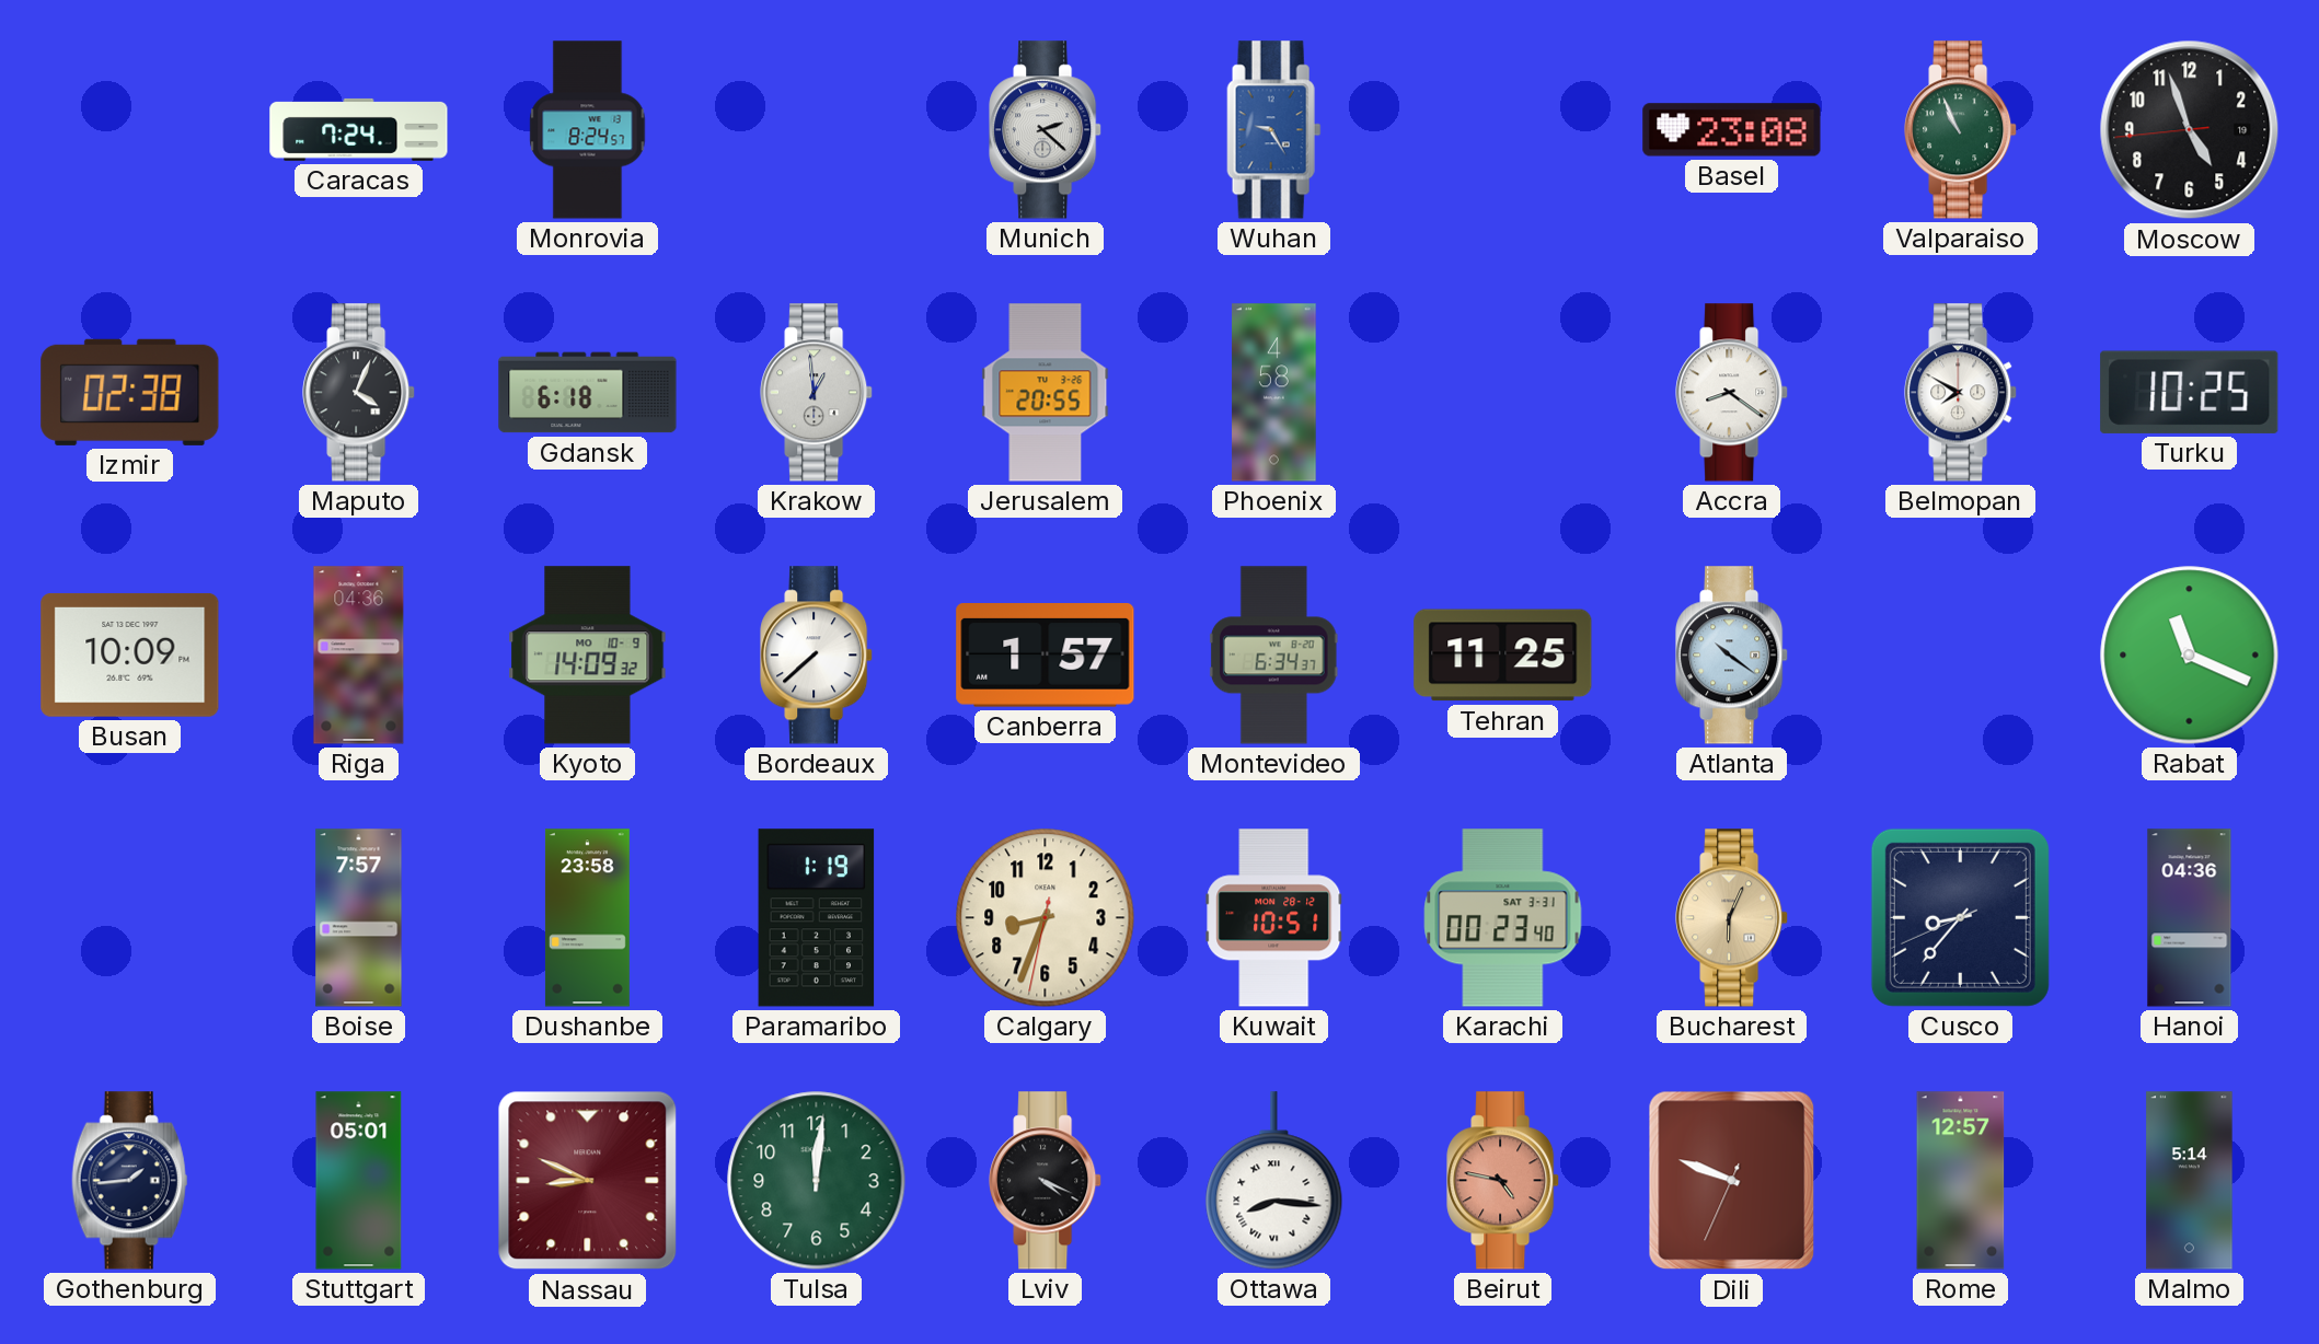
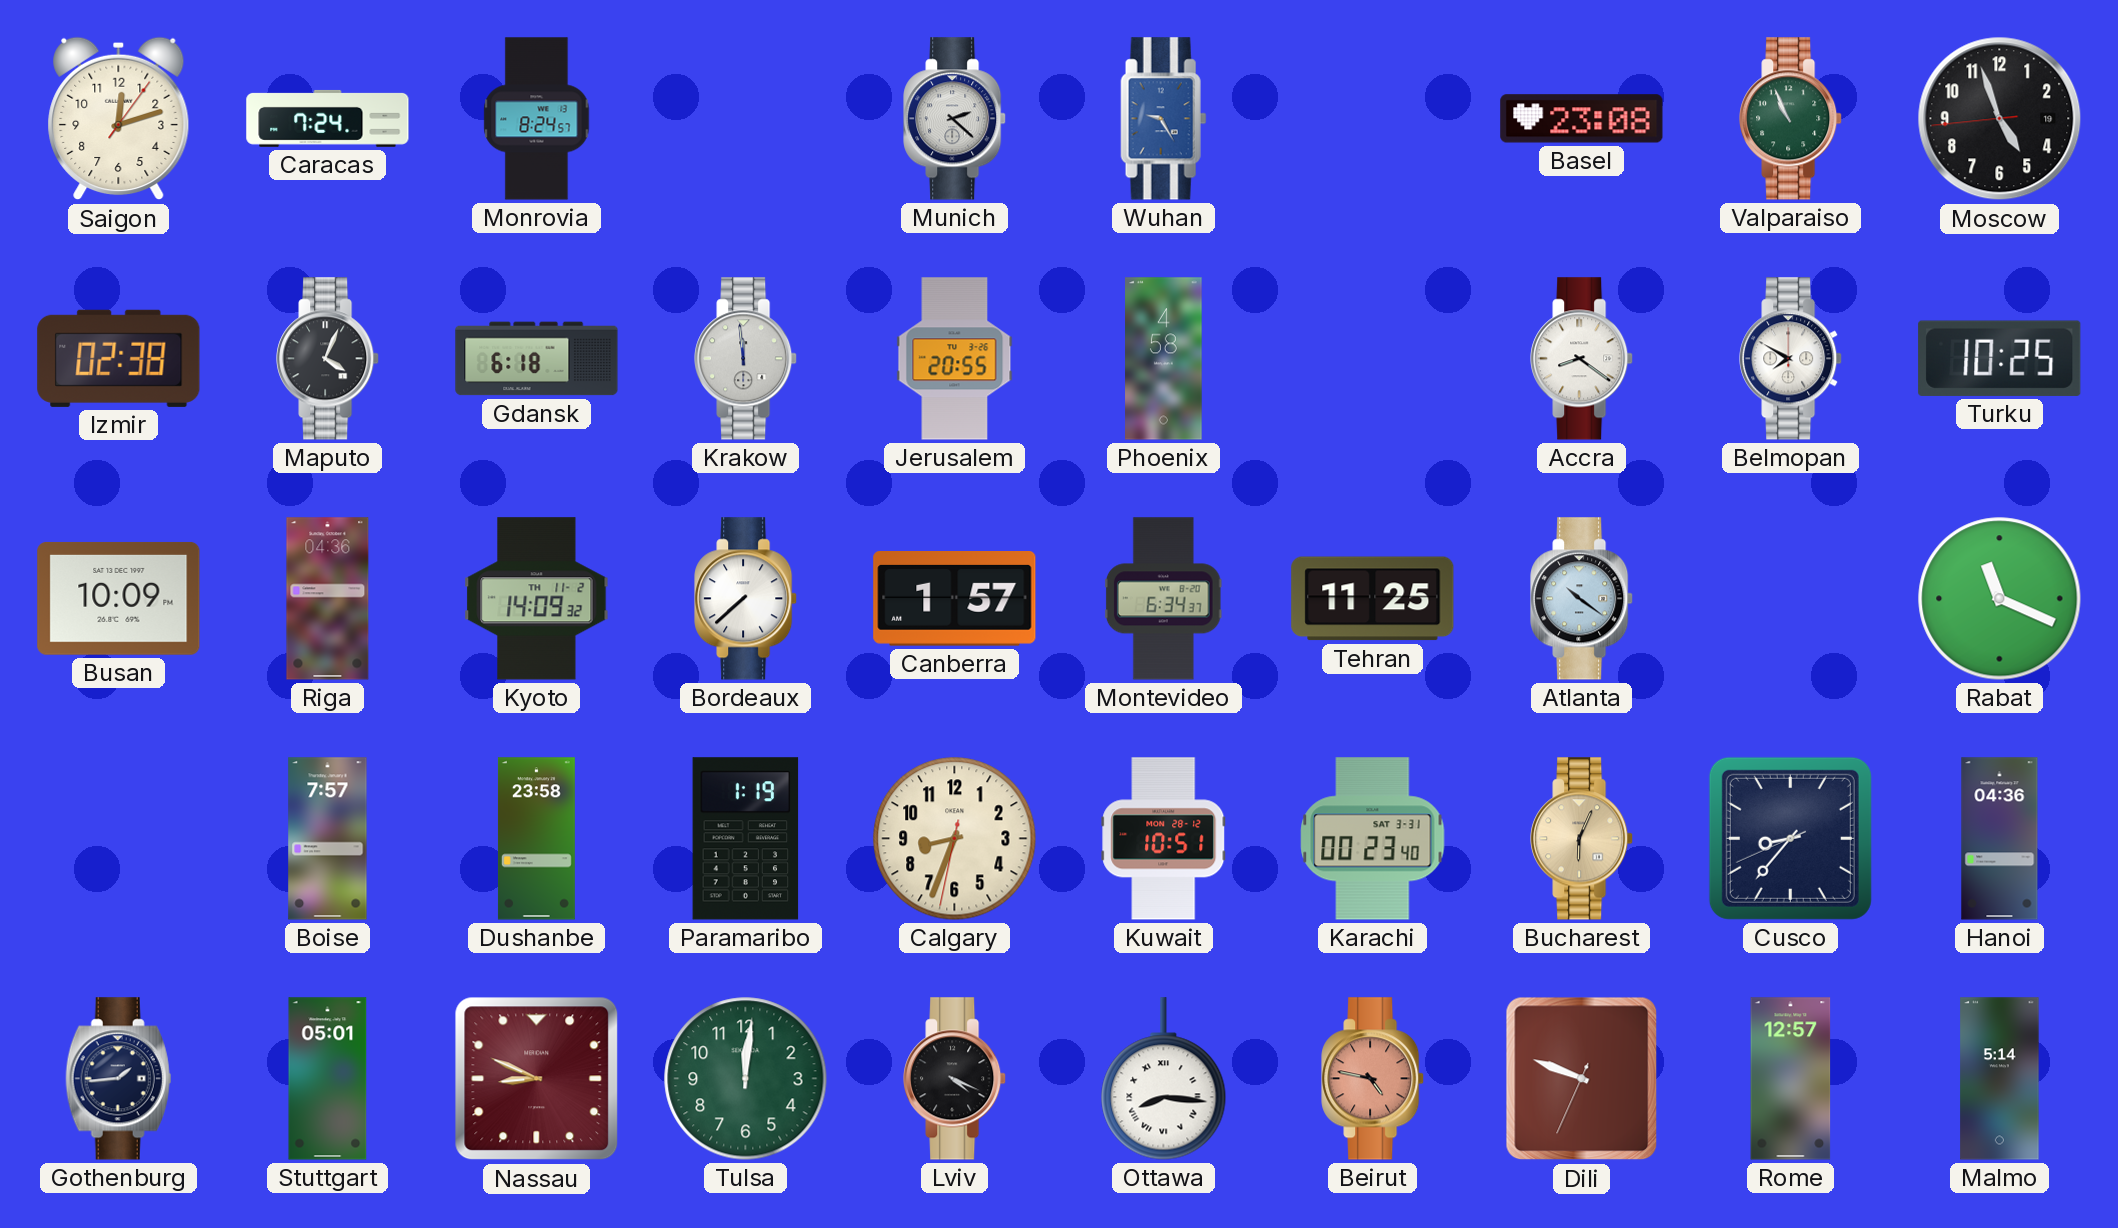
Saigon: none -> 12:12 (119, 119)
Krakow: 12:59 -> 11:59 (746, 359)
Kyoto date: MO 10-9 -> TH 11-2 (537, 599)
